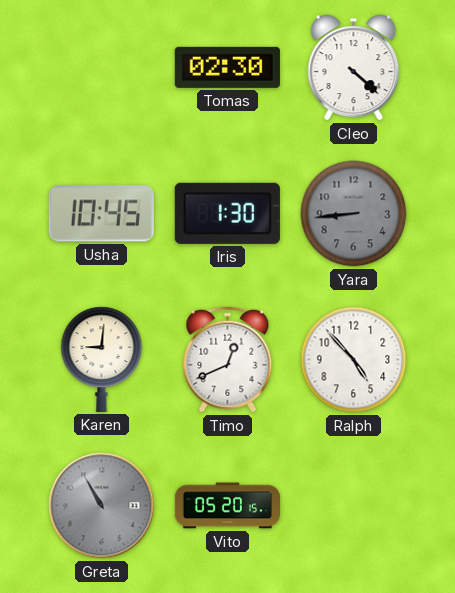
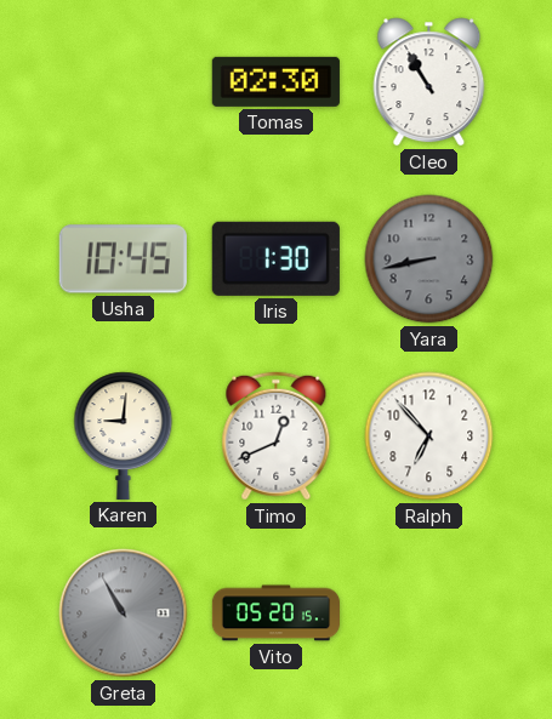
Cleo: 4:22 -> 10:55 (429, 82)
Yara: 8:44 -> 8:43 (429, 259)
Ralph: 4:53 -> 6:53 (429, 436)
